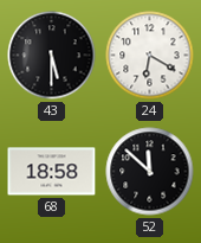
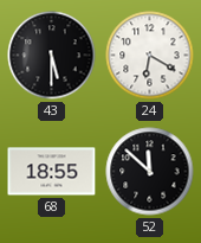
68: 18:58 -> 18:55 (52, 172)
